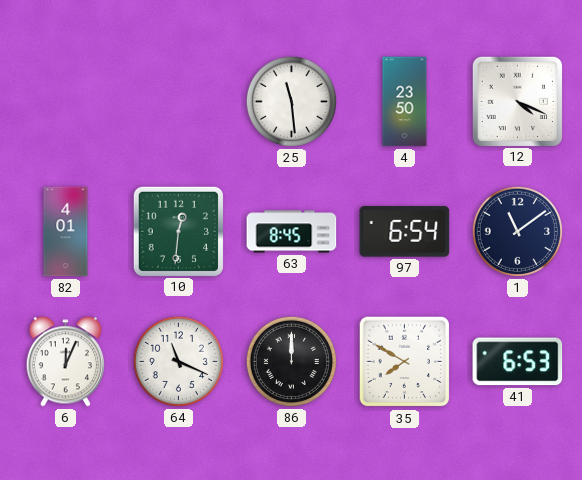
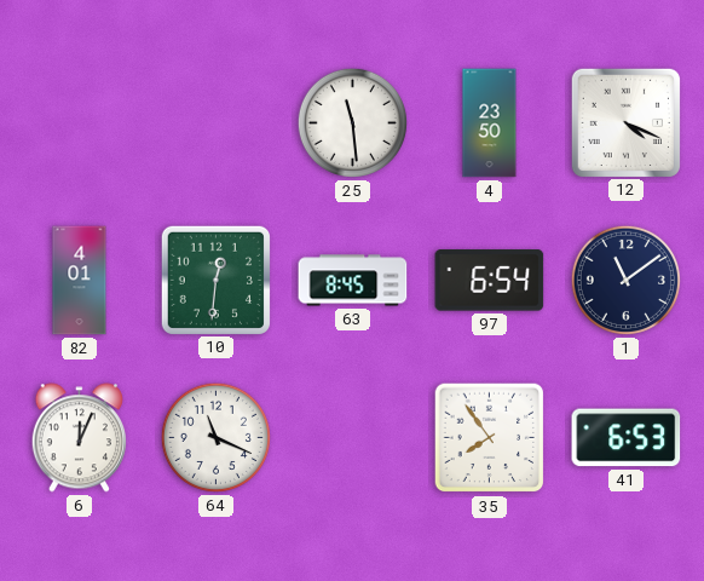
86: 12:00 -> none (291, 361)
35: 7:50 -> 7:54 (490, 438)
